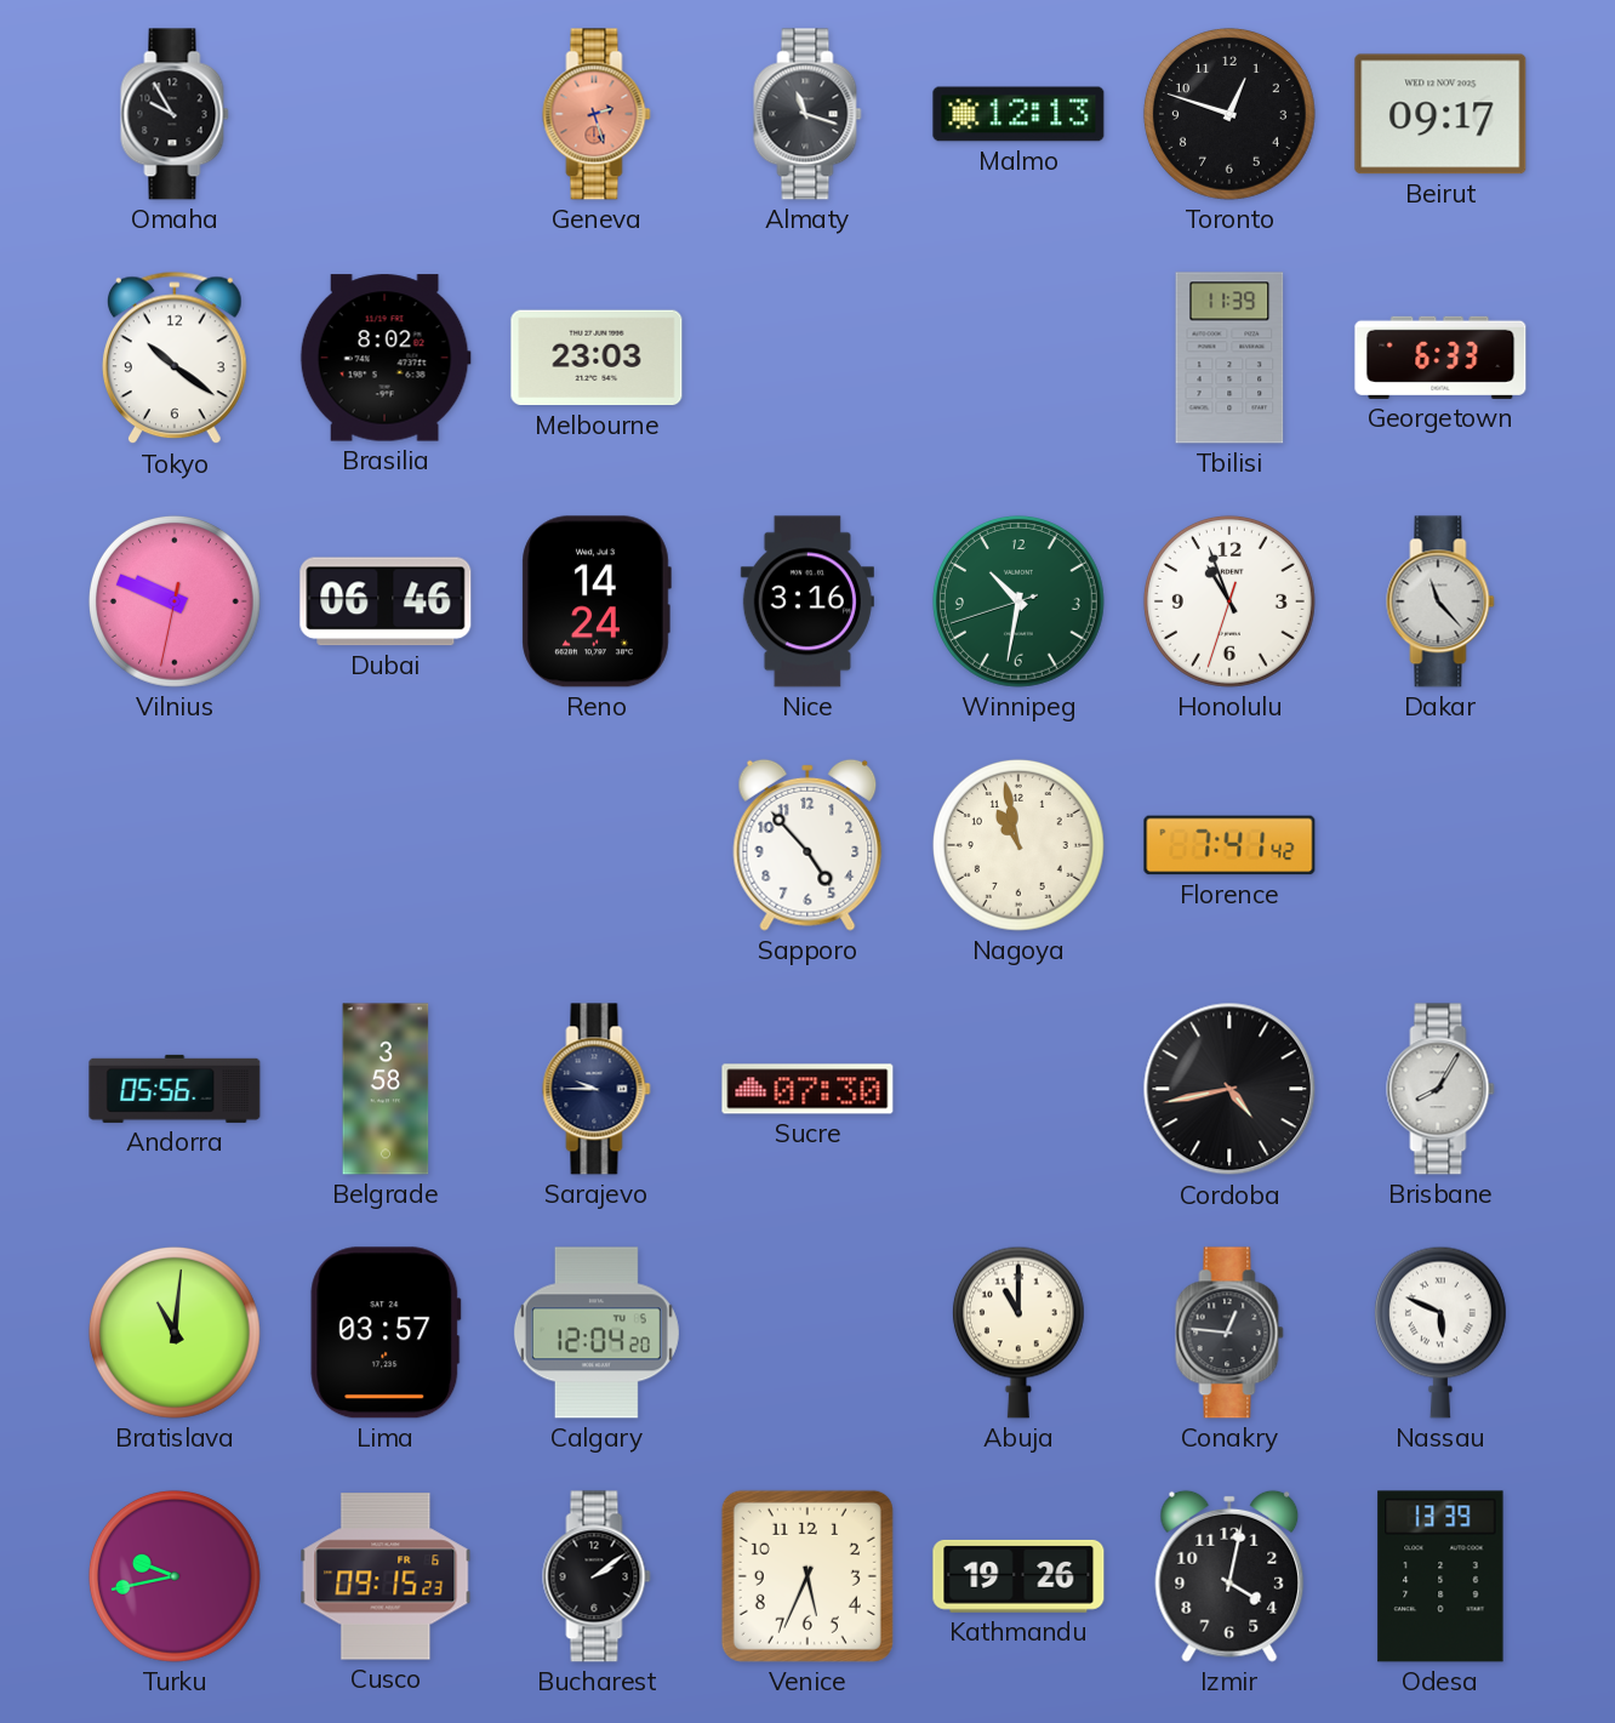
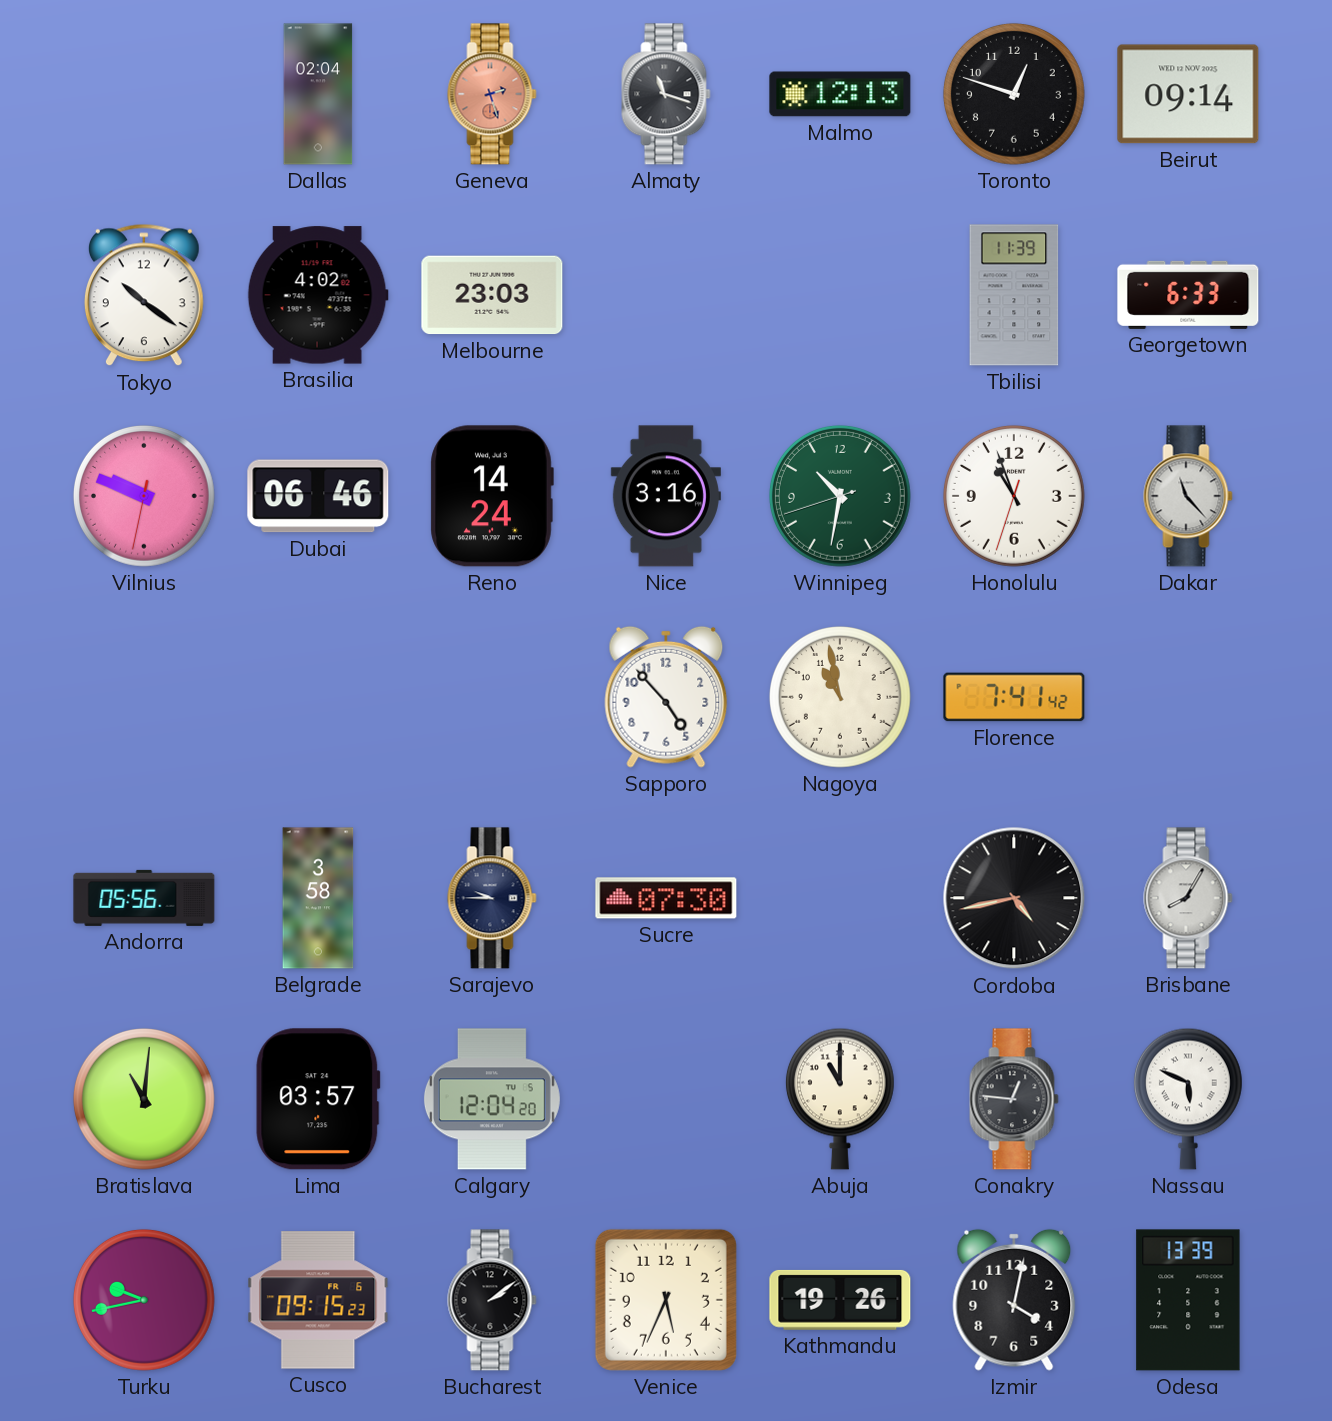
Omaha: 9:55 -> none (175, 114)
Dallas: none -> 02:04 (318, 94)
Beirut: 09:17 -> 09:14 (1188, 94)
Brasilia: 8:02 -> 4:02 (318, 295)
